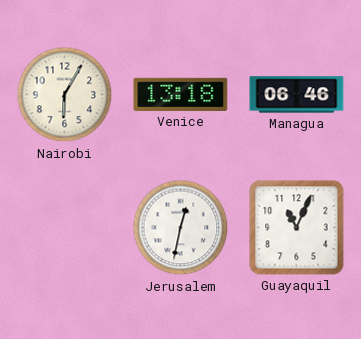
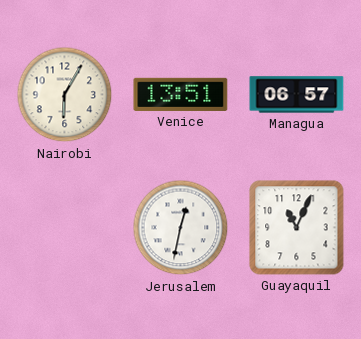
Venice: 13:18 -> 13:51 (181, 94)
Managua: 06:46 -> 06:57 (297, 95)
